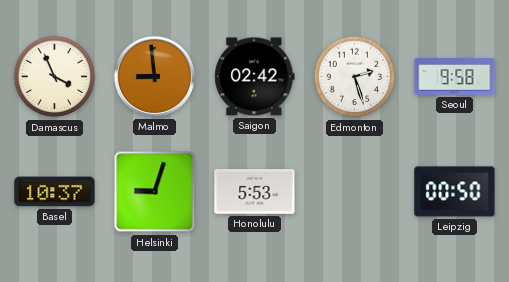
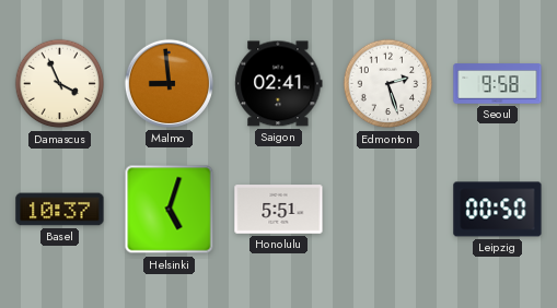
Saigon: 02:42 -> 02:41 (279, 84)
Helsinki: 9:03 -> 5:03 (170, 210)
Honolulu: 5:53 -> 5:51 (279, 210)
